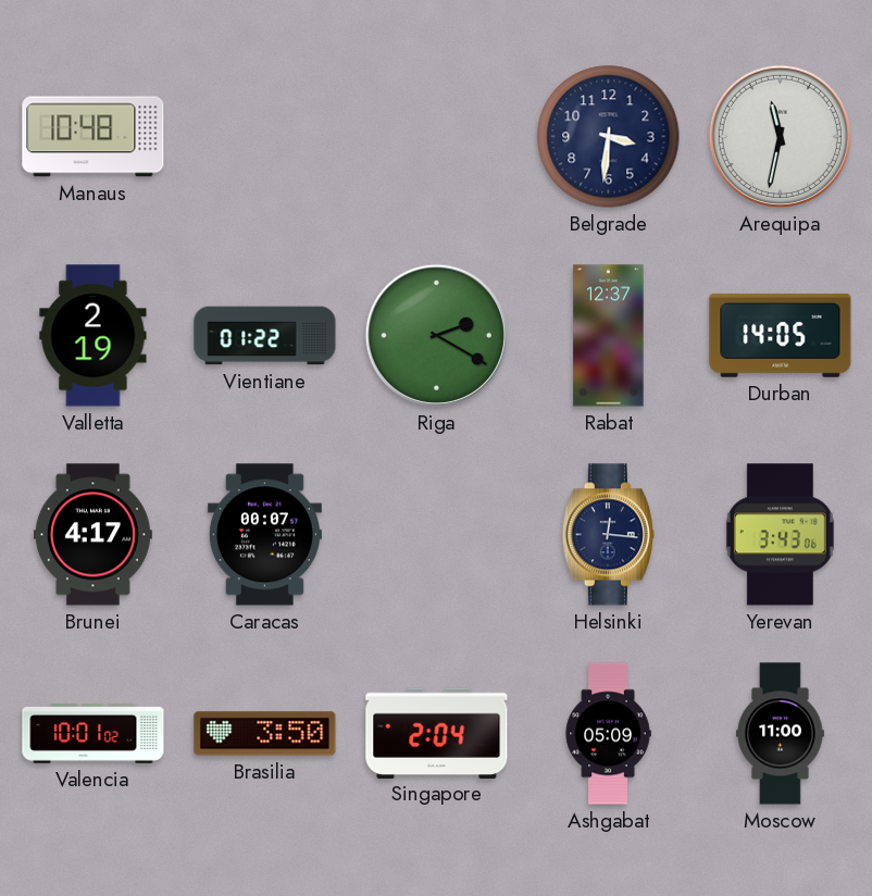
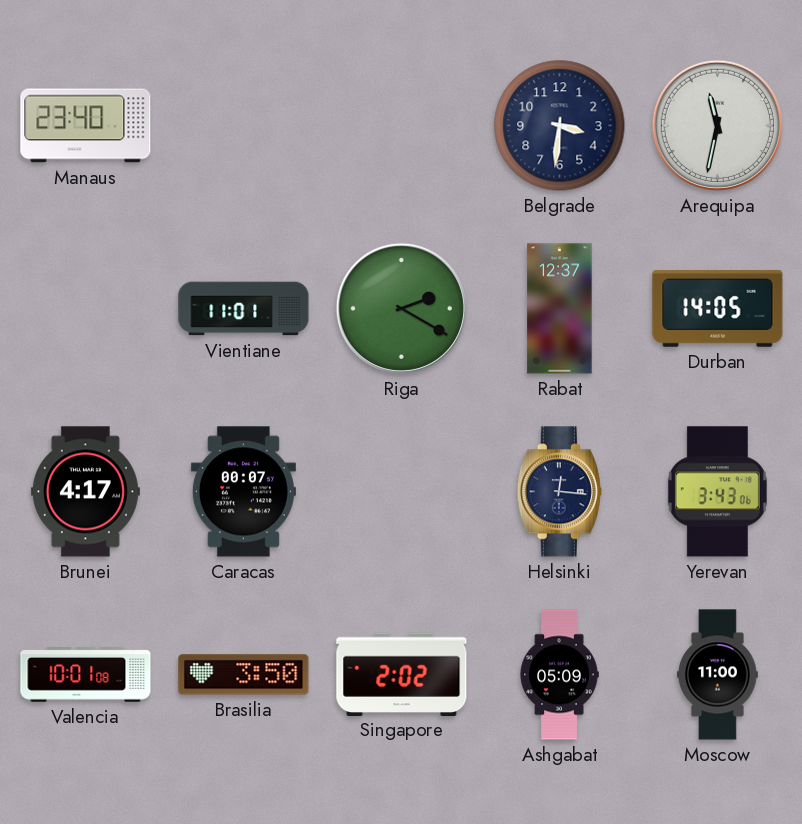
Manaus: 10:48 -> 23:40 (86, 126)
Valletta: 2:19 -> none (94, 336)
Vientiane: 01:22 -> 11:01 (244, 309)
Valencia: 10:01:02 -> 10:01:08 (86, 675)
Singapore: 2:04 -> 2:02 (402, 674)
